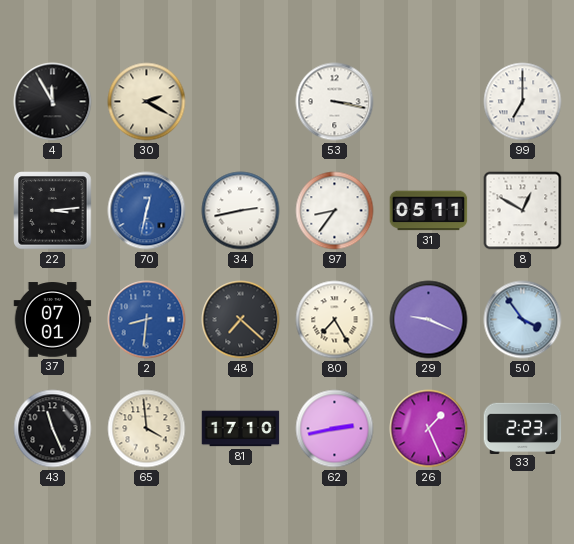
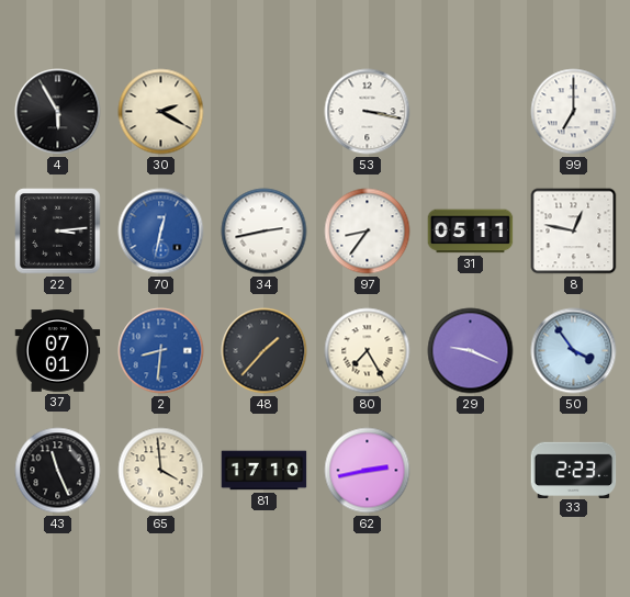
4: 11:55 -> 5:55 (58, 112)
8: 12:50 -> 12:47 (574, 232)
48: 7:22 -> 1:37 (265, 351)
26: 1:26 -> none (429, 429)
